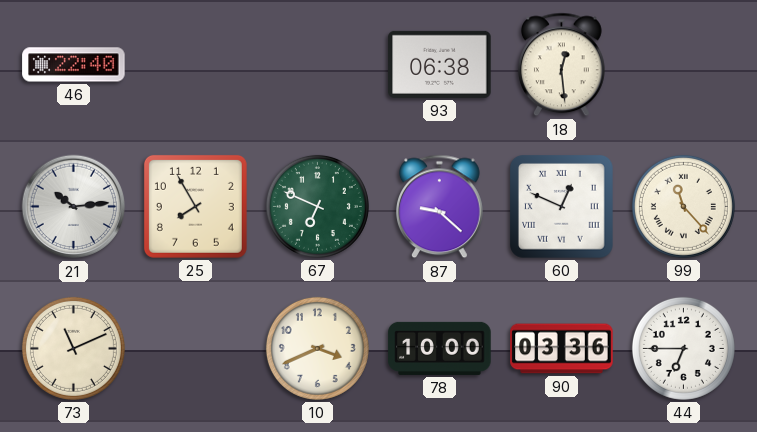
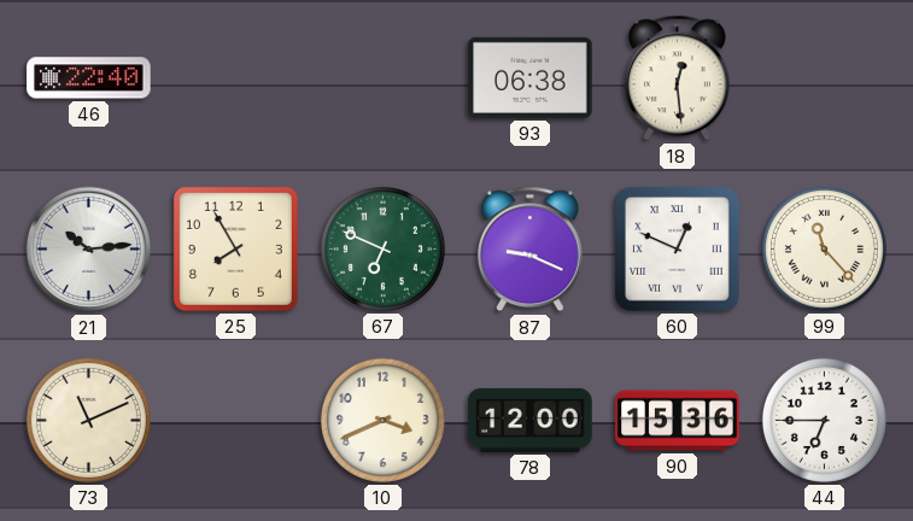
87: 9:22 -> 9:19 (529, 250)
78: 10:00 -> 12:00 (531, 420)
90: 03:36 -> 15:36 (678, 421)
